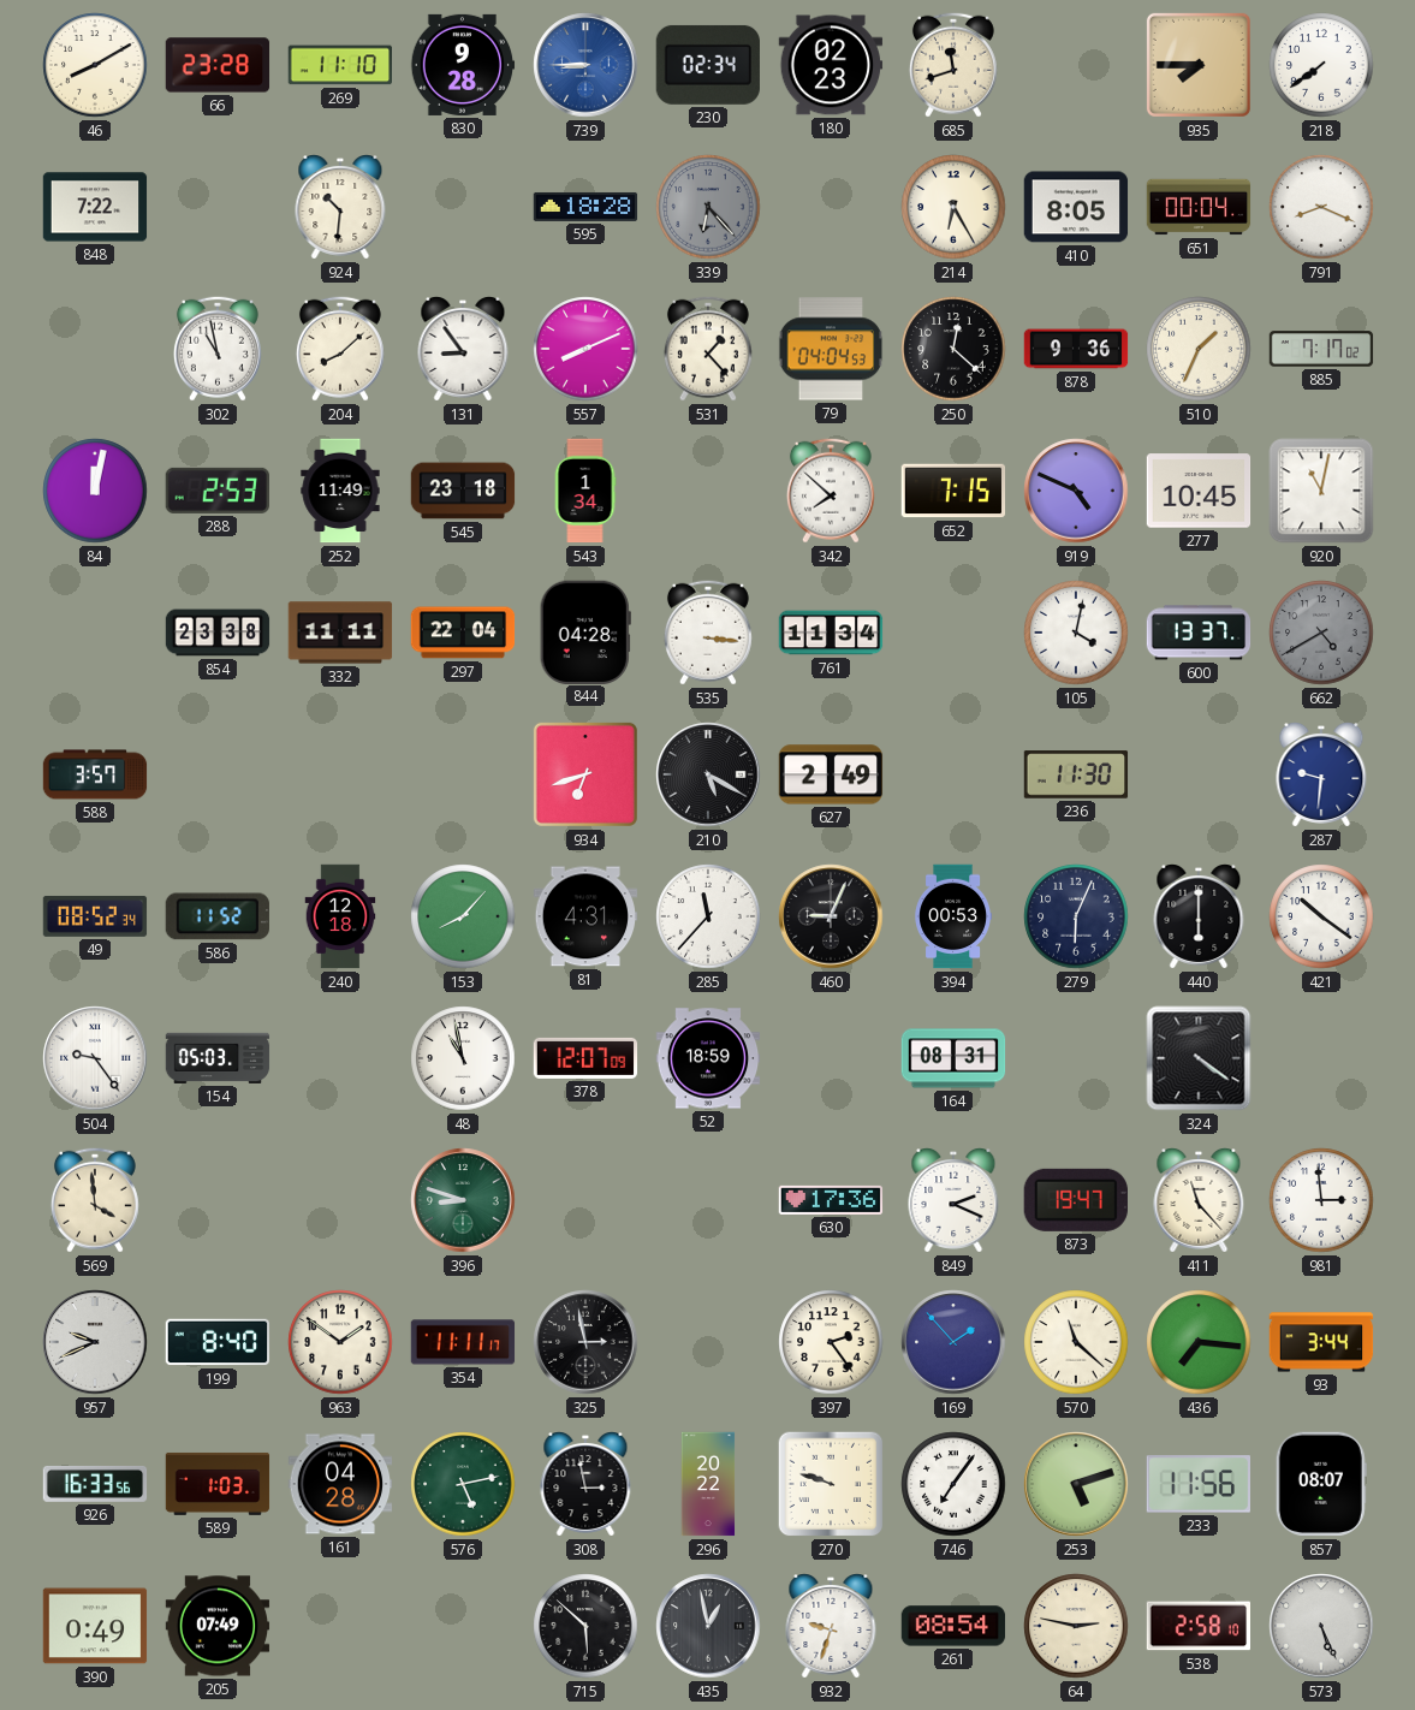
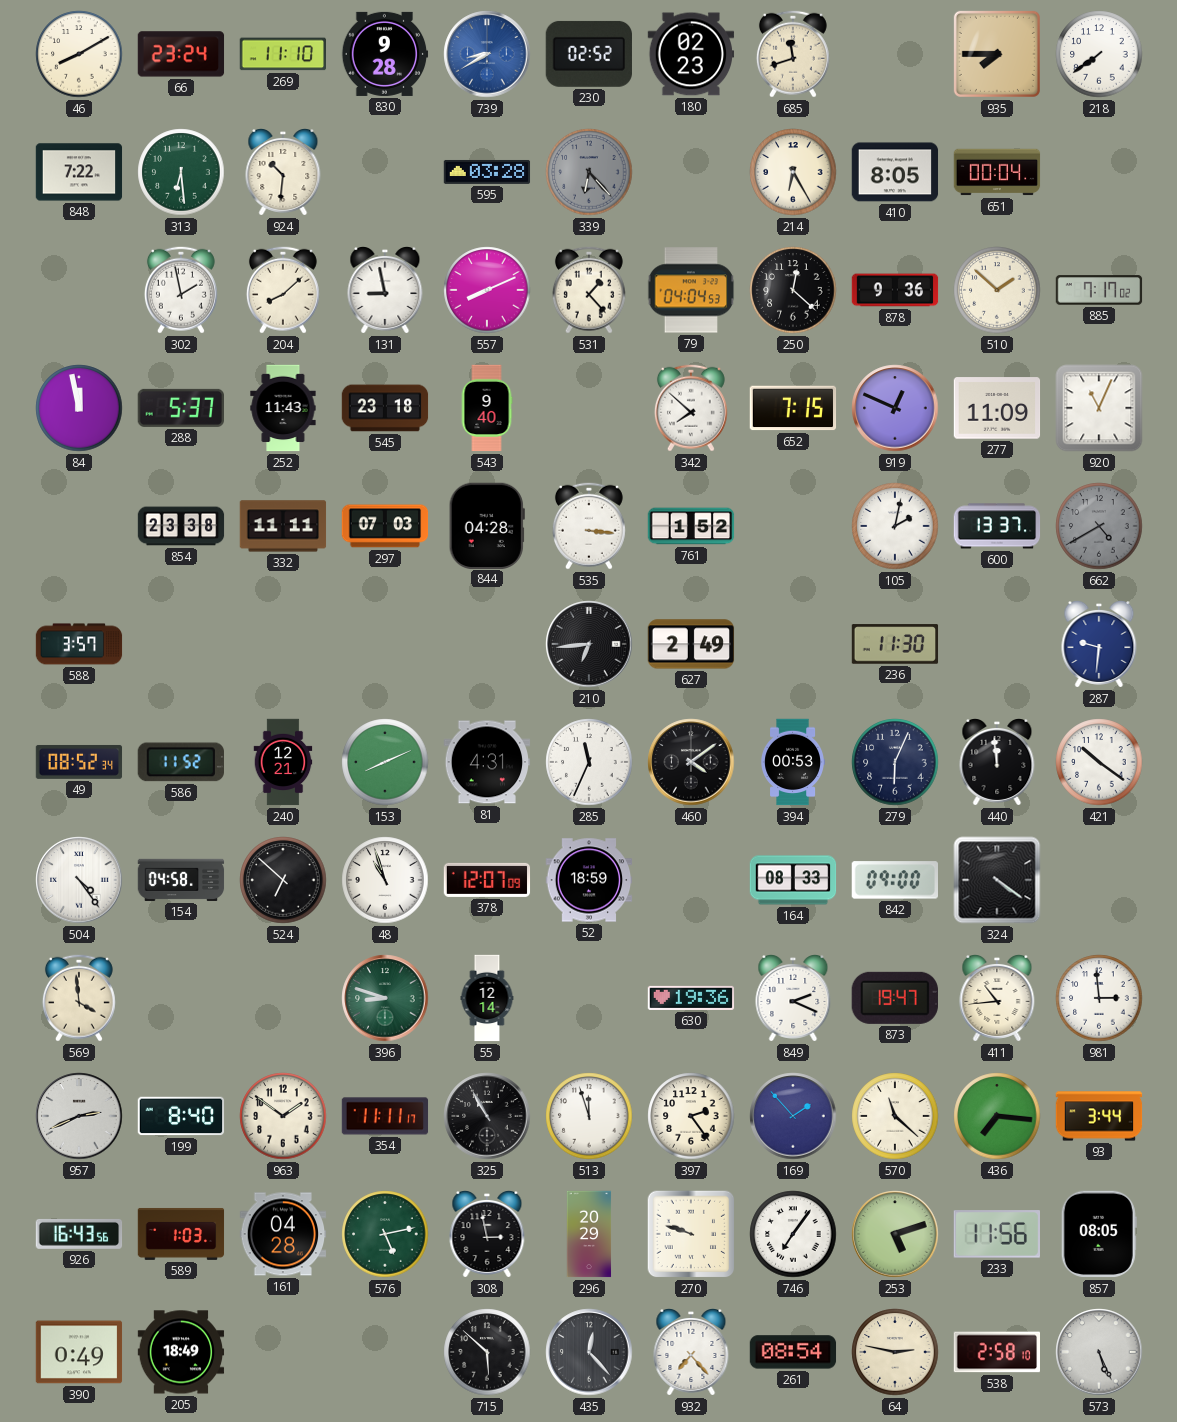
66: 23:28 -> 23:24 (181, 54)
739: 8:45 -> 8:40 (487, 54)
230: 02:34 -> 02:52 (588, 54)
313: none -> 6:29 (181, 172)
595: 18:28 -> 03:28 (487, 172)
791: 8:19 -> none (1321, 207)
302: 10:58 -> 1:58 (181, 290)
131: 8:54 -> 8:58 (385, 291)
510: 1:34 -> 1:52 (997, 290)
84: 12:02 -> 11:58 (79, 408)
288: 2:53 -> 5:37 (180, 408)
252: 11:49 -> 11:43 (283, 408)
543: 1:34 -> 9:40 (487, 408)
919: 4:49 -> 12:49 (895, 408)
277: 10:45 -> 11:09 (997, 408)
920: 11:02 -> 11:04 (1099, 408)
297: 22:04 -> 07:03 (385, 526)
761: 11:34 -> 1:52 (691, 526)
105: 4:02 -> 2:02 (895, 526)
934: 6:42 -> none (585, 774)
210: 5:20 -> 6:44 (589, 644)
240: 12:18 -> 12:21 (283, 762)
153: 8:07 -> 8:11 (385, 762)
285: 11:37 -> 11:34 (589, 762)
460: 9:04 -> 4:09 (691, 762)
440: 6:00 -> 11:59 (997, 763)
504: 9:24 -> 4:24 (79, 880)
154: 05:03 -> 04:58 (181, 880)
524: none -> 6:52 (283, 880)
48: 10:58 -> 10:57 (385, 880)
164: 08:31 -> 08:33 (793, 880)
842: none -> 09:00 (894, 880)
55: none -> 12:14 (487, 998)
630: 17:36 -> 19:36 (691, 998)
411: 11:23 -> 10:44 (997, 999)
957: 9:41 -> 2:41 (79, 1116)
325: 2:58 -> 10:55 (487, 1116)
513: none -> 11:57 (589, 1116)
926: 16:33 -> 16:43 (79, 1234)
296: 20:22 -> 20:29 (589, 1234)
857: 08:07 -> 08:05 (1099, 1234)
205: 07:49 -> 18:49 (181, 1352)
435: 12:58 -> 12:23 (589, 1352)
932: 9:33 -> 7:23 (691, 1353)
